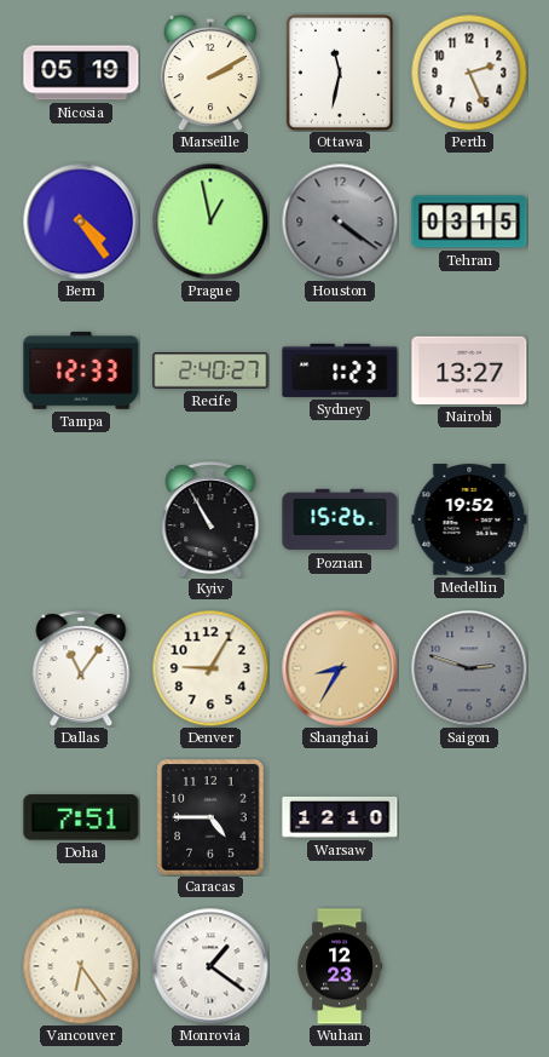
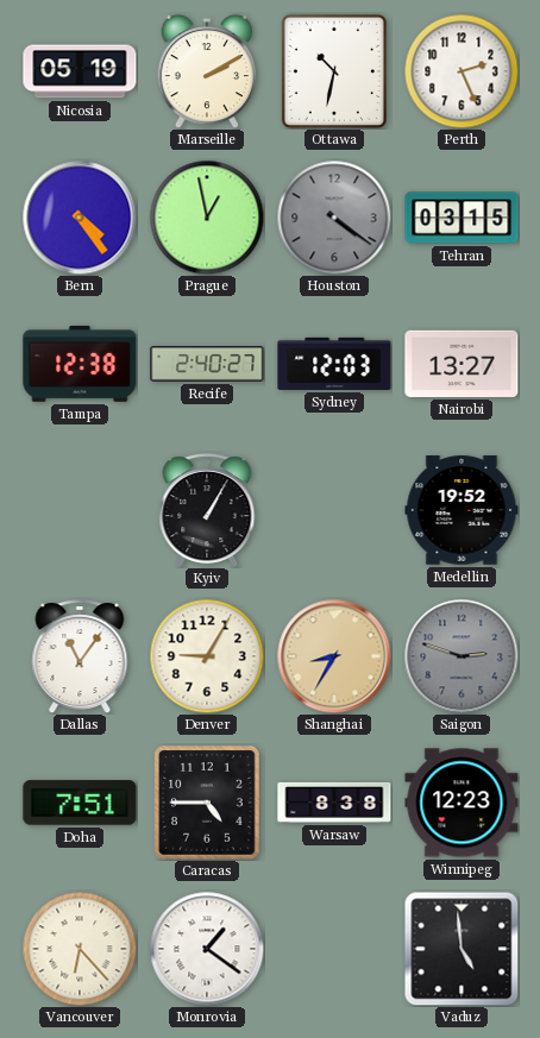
Ottawa: 11:32 -> 10:32 (334, 71)
Tampa: 12:33 -> 12:38 (80, 364)
Sydney: 1:23 -> 12:03 (334, 364)
Kyiv: 10:55 -> 1:05 (207, 511)
Poznan: 15:26 -> none (340, 519)
Warsaw: 12:10 -> 8:38 (334, 803)
Winnipeg: none -> 12:23 (461, 803)
Vancouver: 6:24 -> 6:23 (80, 949)
Wuhan: 12:23 -> none (340, 966)
Vaduz: none -> 4:59 (461, 949)
